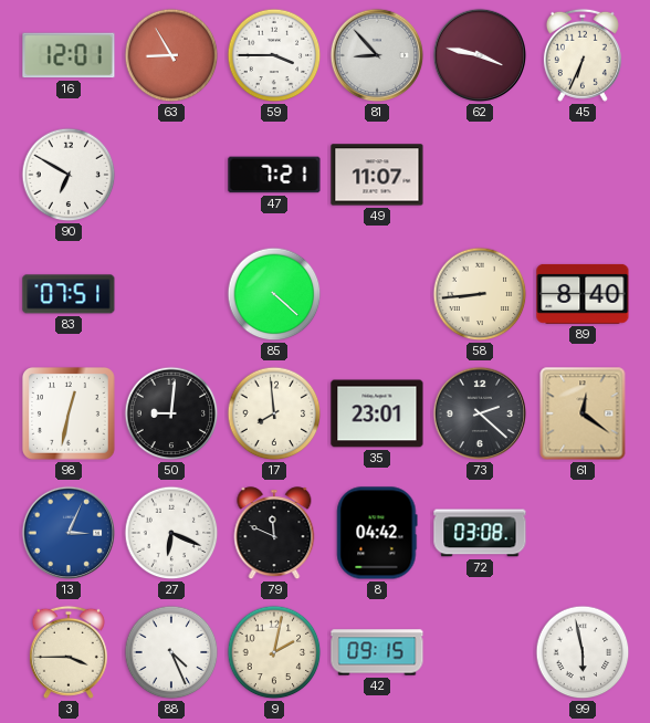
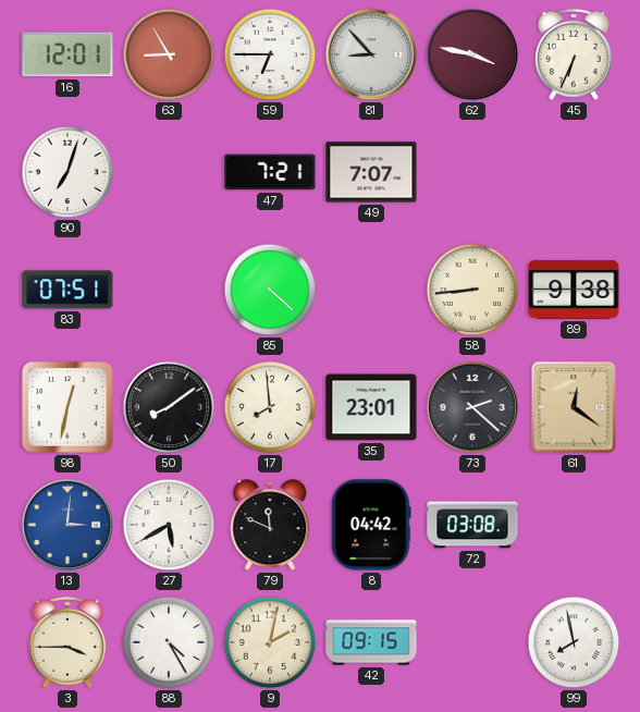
59: 3:45 -> 6:45 (270, 54)
90: 6:50 -> 7:03 (67, 172)
49: 11:07 -> 7:07 (371, 172)
89: 8:40 -> 9:38 (574, 290)
50: 9:01 -> 8:09 (169, 407)
13: 3:04 -> 3:01 (67, 525)
27: 6:19 -> 5:40 (169, 525)
88: 4:26 -> 4:25 (169, 642)
99: 5:58 -> 7:58 (574, 642)
